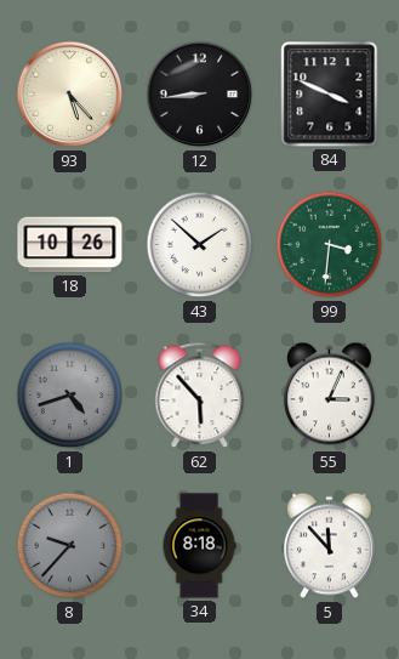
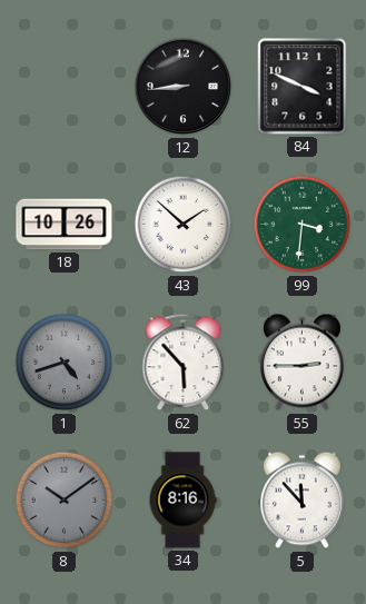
93: 5:23 -> none (70, 95)
55: 3:04 -> 2:45 (301, 363)
8: 9:37 -> 10:09 (65, 501)
34: 8:18 -> 8:16 (182, 501)
